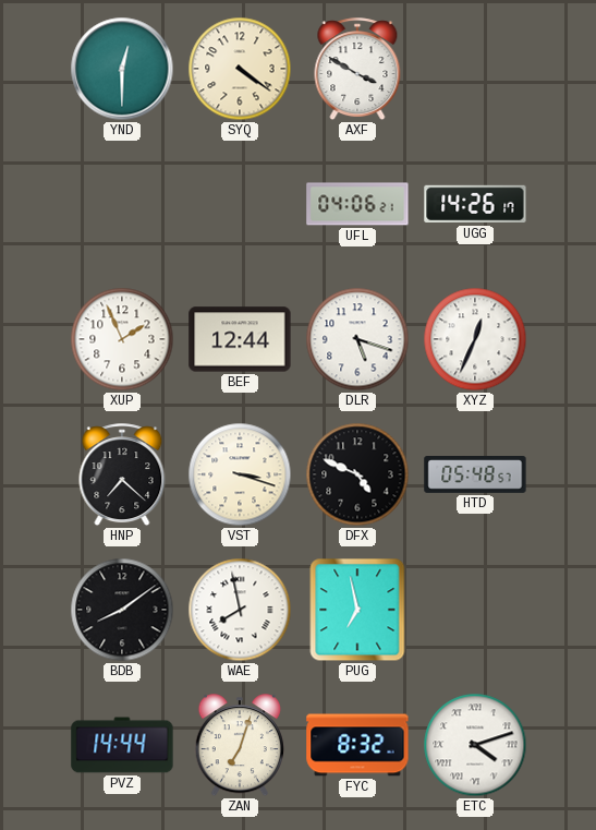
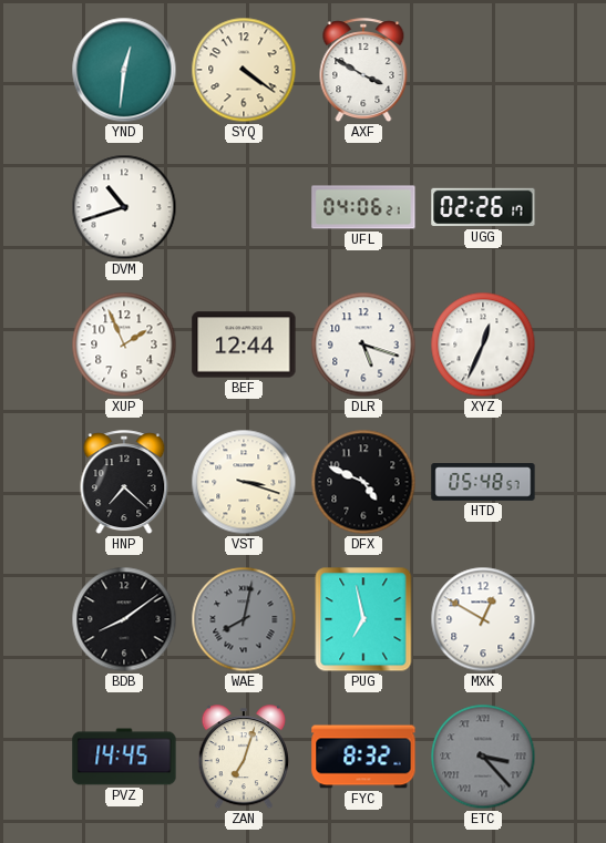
YND: 12:30 -> 12:31 (124, 70)
DVM: none -> 10:42 (124, 207)
UGG: 14:26 -> 02:26 (483, 207)
WAE: 7:58 -> 8:02 (244, 619)
WAE dial: white -> grey (244, 619)
MXK: none -> 12:50 (483, 619)
PVZ: 14:44 -> 14:45 (124, 757)
ETC: 4:12 -> 3:23 (483, 757)
ETC dial: white -> grey (483, 757)
